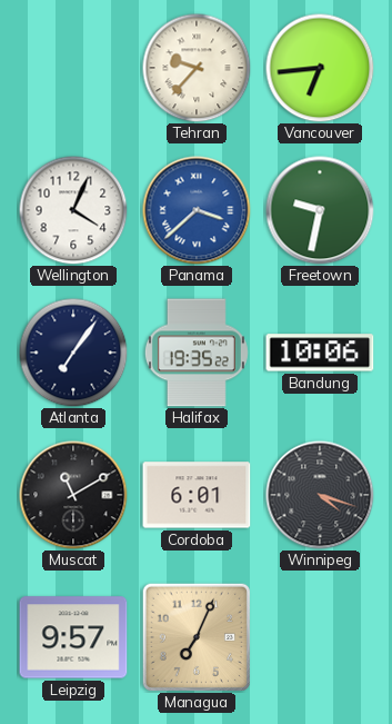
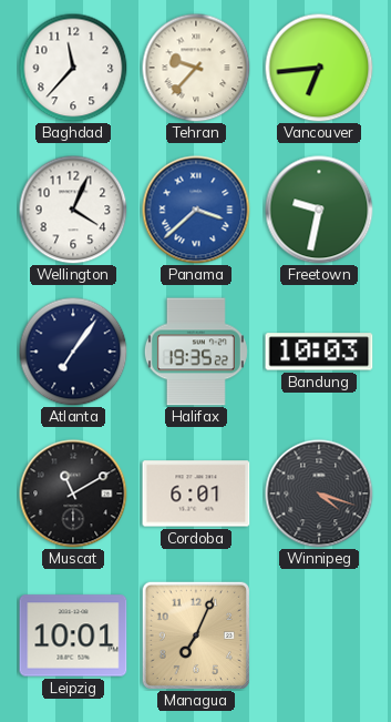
Baghdad: none -> 11:37 (73, 68)
Bandung: 10:06 -> 10:03 (319, 352)
Leipzig: 9:57 -> 10:01 (73, 635)
